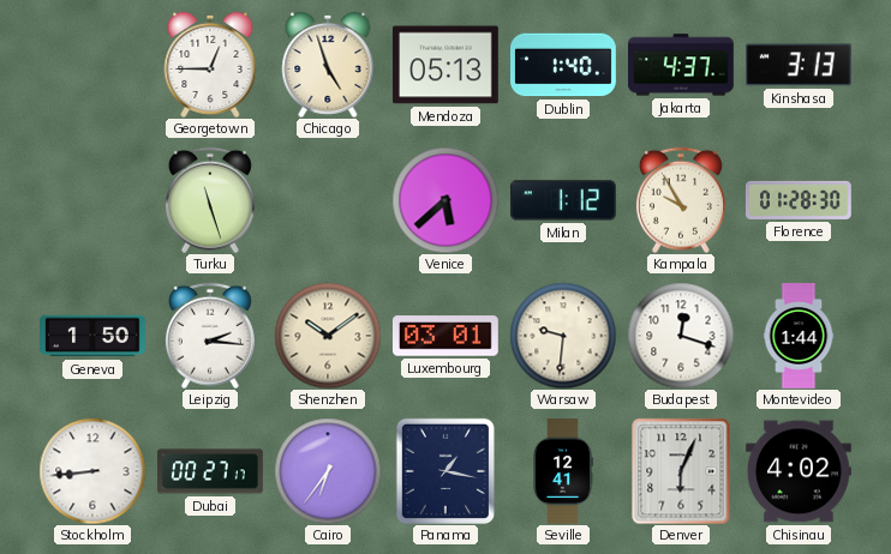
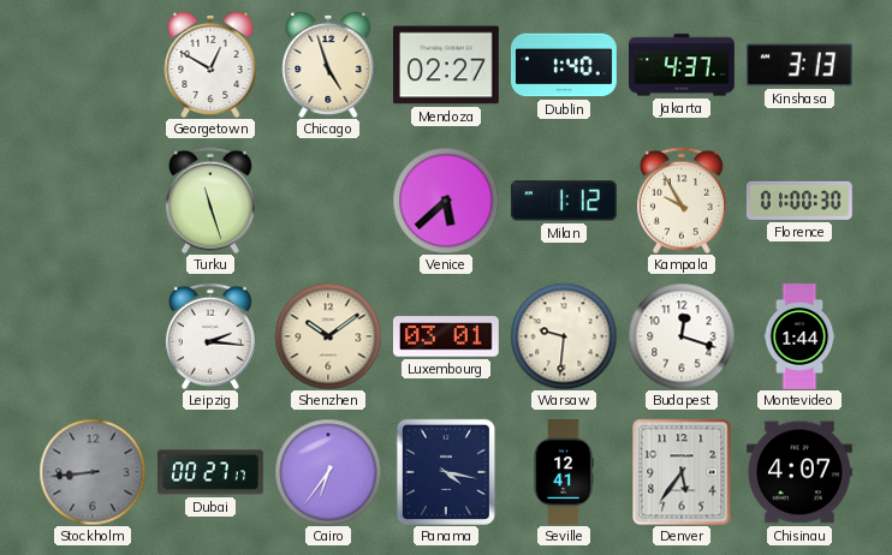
Georgetown: 12:45 -> 12:50 (210, 65)
Mendoza: 05:13 -> 02:27 (446, 65)
Florence: 01:28 -> 01:00 (799, 201)
Geneva: 1:50 -> none (94, 336)
Stockholm dial: white -> grey (93, 472)
Panama: 1:17 -> 4:17 (446, 472)
Denver: 6:04 -> 5:36 (682, 472)
Chisinau: 4:02 -> 4:07 (801, 472)
